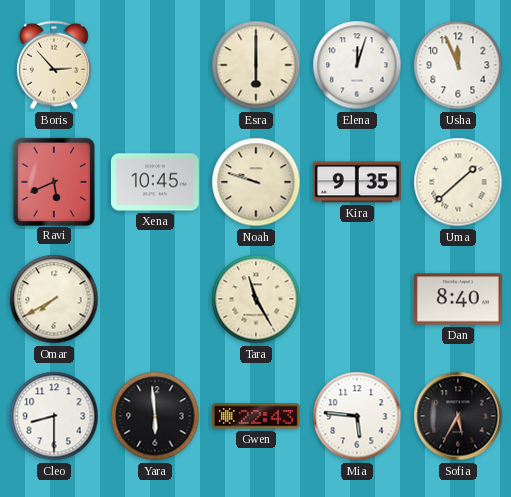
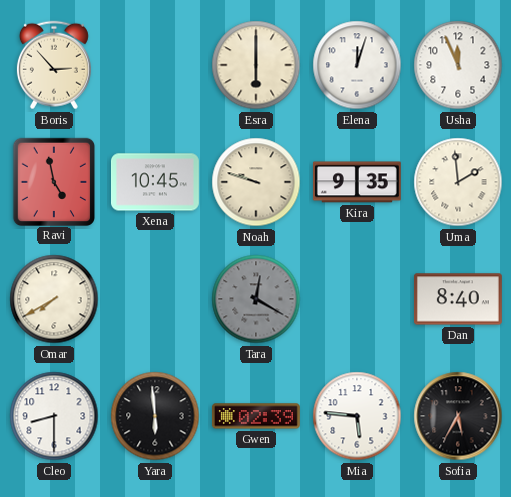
Ravi: 5:41 -> 4:58 (53, 181)
Uma: 1:38 -> 1:59 (458, 182)
Tara: 11:25 -> 12:20 (256, 299)
Tara dial: cream -> grey (256, 299)
Gwen: 22:43 -> 02:39 (256, 416)
